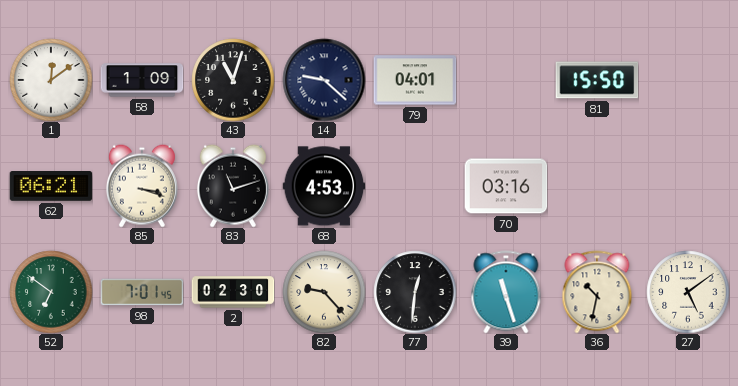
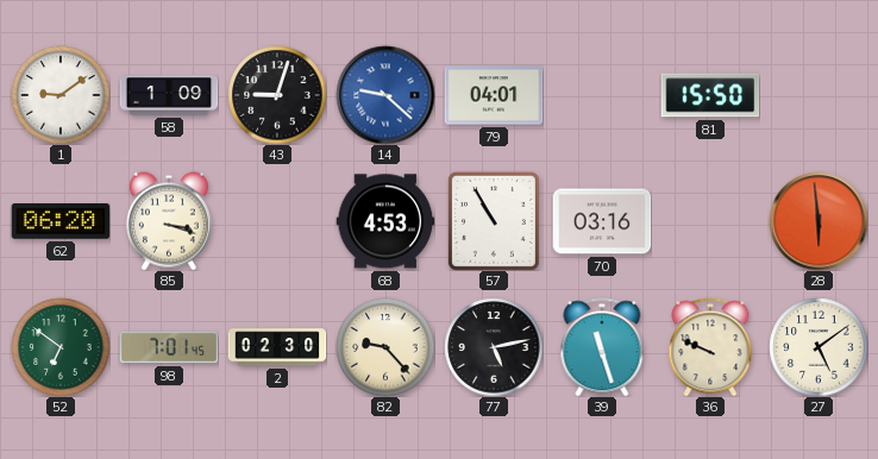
1: 12:09 -> 9:09 (61, 95)
43: 11:03 -> 9:03 (277, 95)
14 dial: navy -> blue (385, 95)
62: 06:21 -> 06:20 (61, 222)
83: 11:12 -> none (233, 186)
57: none -> 10:55 (494, 221)
28: none -> 5:59 (819, 221)
77: 12:31 -> 5:13 (494, 347)
36: 10:32 -> 9:49 (710, 347)
